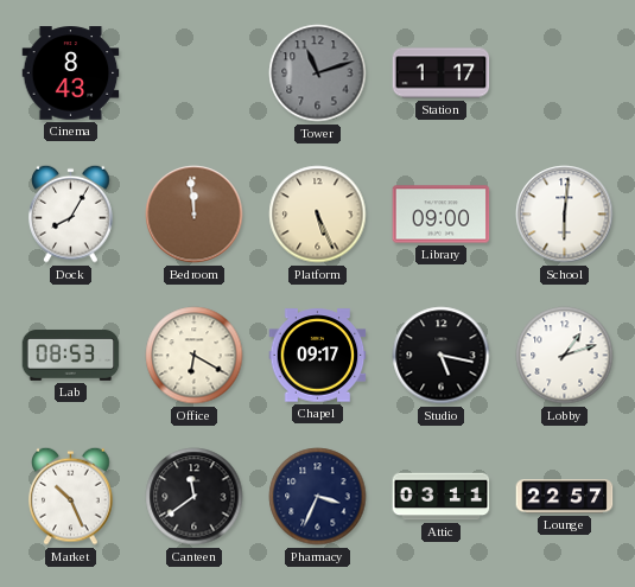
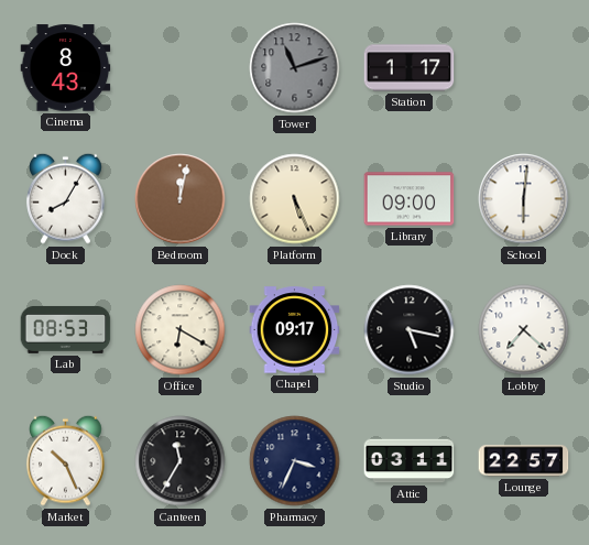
Bedroom: 11:59 -> 12:02 (181, 199)
Lobby: 1:12 -> 7:22 (524, 330)
Canteen: 11:39 -> 11:35 (181, 461)
